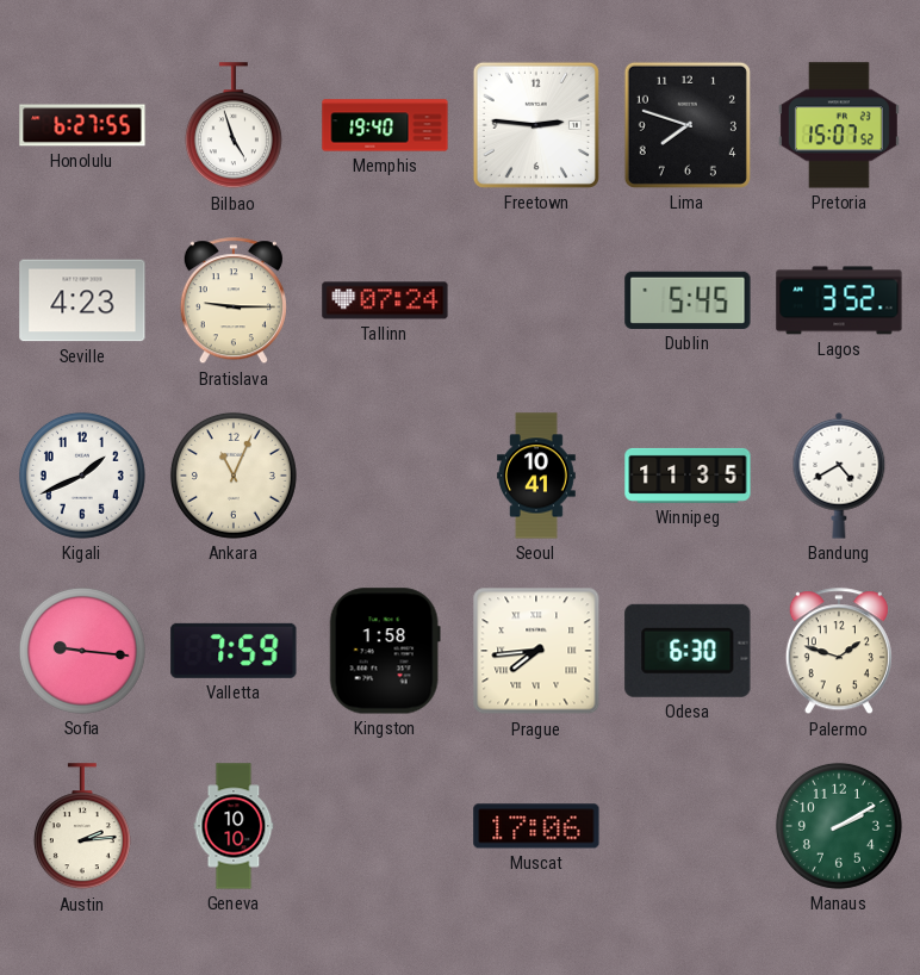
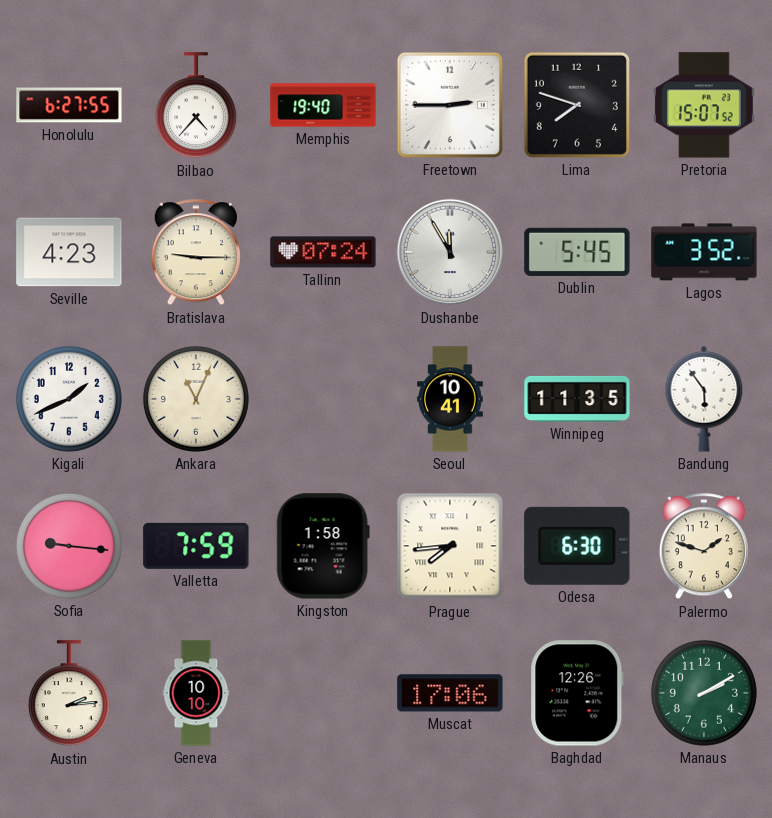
Bilbao: 4:57 -> 4:37 (196, 106)
Freetown: 2:46 -> 2:45 (450, 105)
Dushanbe: none -> 11:55 (450, 252)
Bandung: 4:40 -> 5:54 (704, 399)
Baghdad: none -> 12:26 (577, 693)
